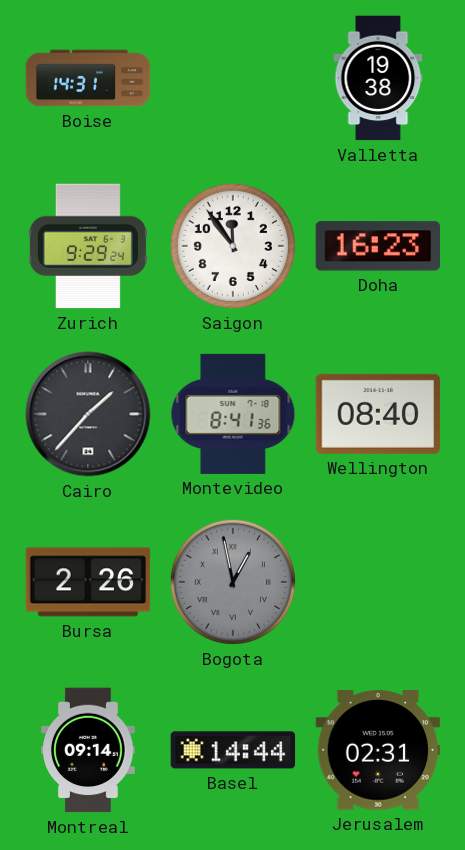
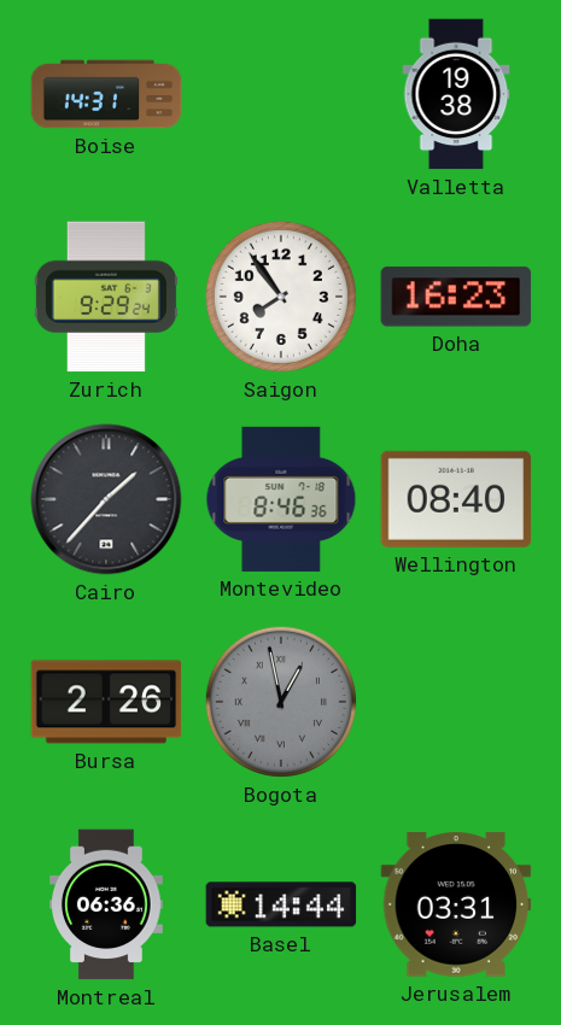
Saigon: 11:54 -> 7:54 (281, 297)
Montevideo: 8:41 -> 8:46 (281, 499)
Montreal: 09:14 -> 06:36 (107, 904)
Jerusalem: 02:31 -> 03:31 (456, 904)
